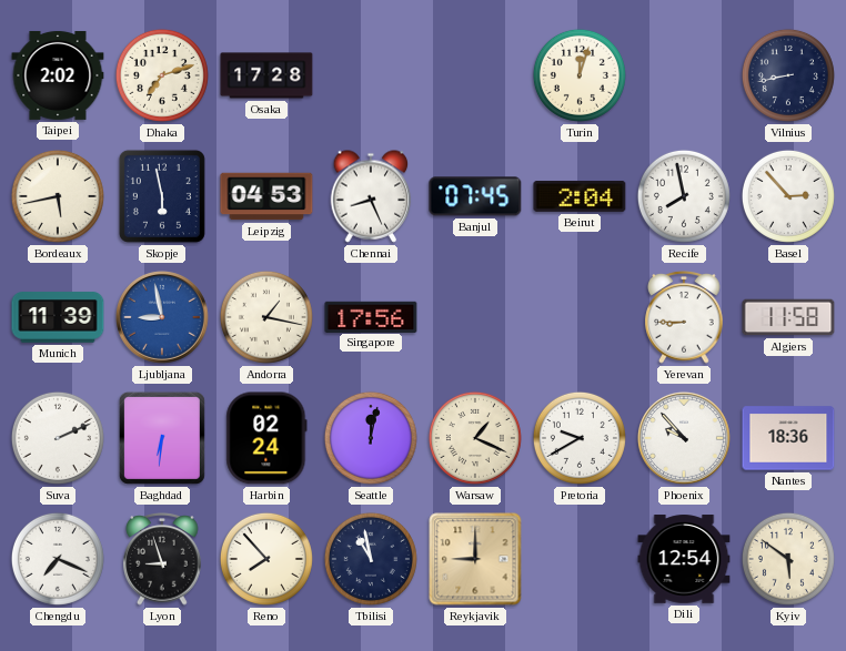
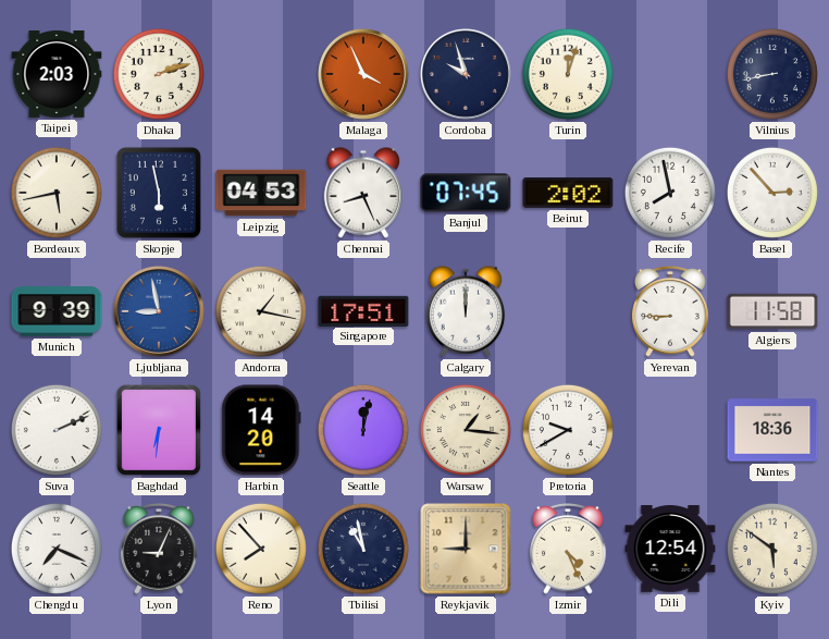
Taipei: 2:02 -> 2:03 (57, 74)
Dhaka: 7:12 -> 2:12 (159, 74)
Osaka: 17:28 -> none (266, 75)
Malaga: none -> 3:56 (363, 74)
Cordoba: none -> 9:57 (466, 74)
Beirut: 2:04 -> 2:02 (568, 193)
Munich: 11:39 -> 9:39 (57, 311)
Singapore: 17:56 -> 17:51 (363, 310)
Calgary: none -> 12:00 (466, 311)
Harbin: 02:24 -> 14:20 (261, 430)
Warsaw: 1:19 -> 1:16 (466, 430)
Phoenix: 9:53 -> none (684, 438)
Lyon: 8:57 -> 9:04 (159, 549)
Izmir: none -> 4:26 (568, 549)
